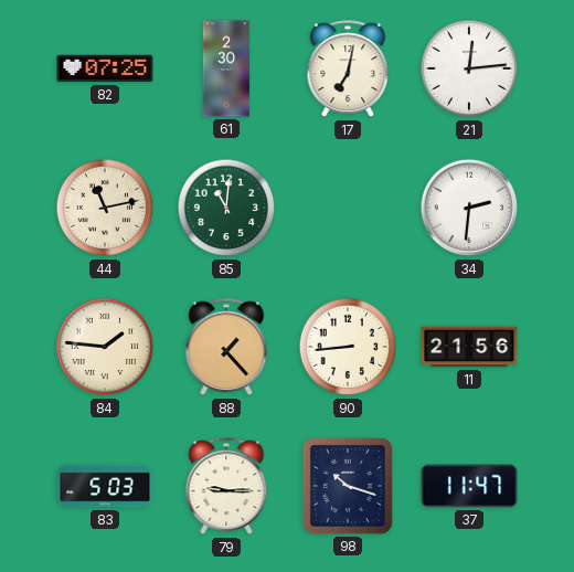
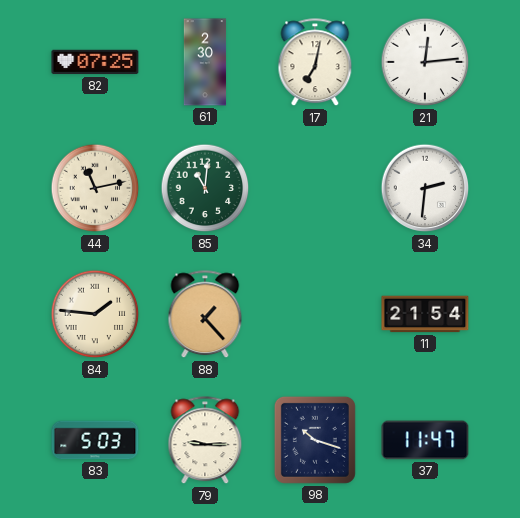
90: 8:44 -> none (348, 347)
11: 21:56 -> 21:54 (425, 314)
